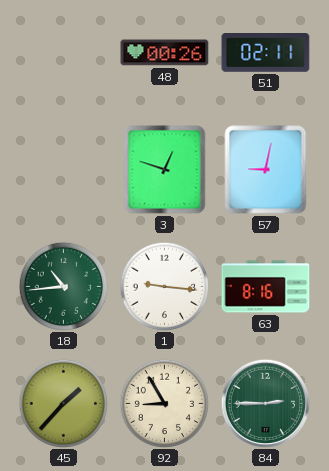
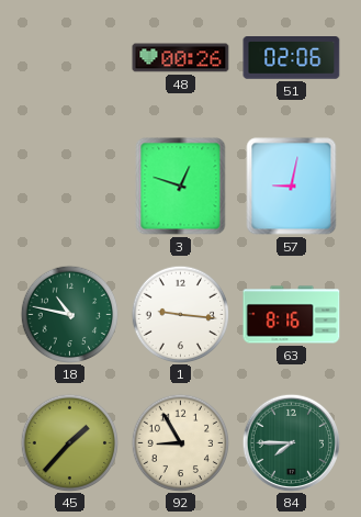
51: 02:11 -> 02:06 (292, 58)
18: 10:44 -> 10:47 (69, 314)
84: 2:45 -> 7:45 (291, 442)
